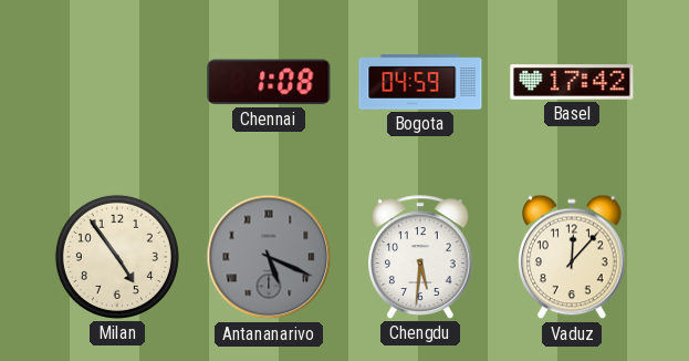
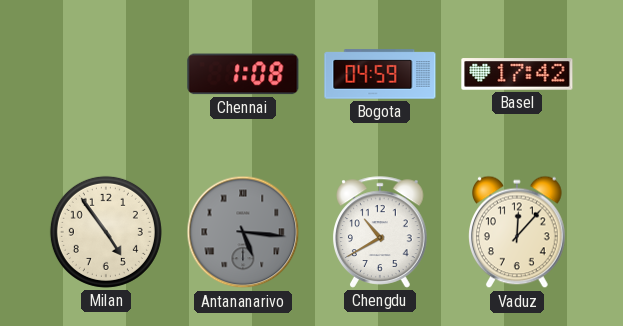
Antananarivo: 5:19 -> 5:16 (243, 232)
Chengdu: 5:31 -> 10:40 (381, 232)
